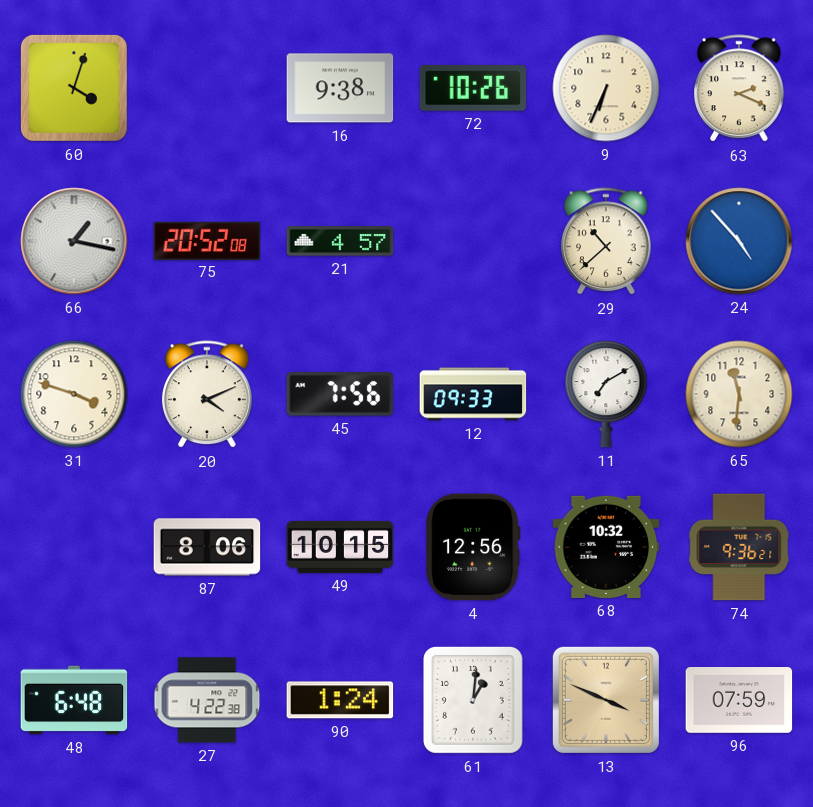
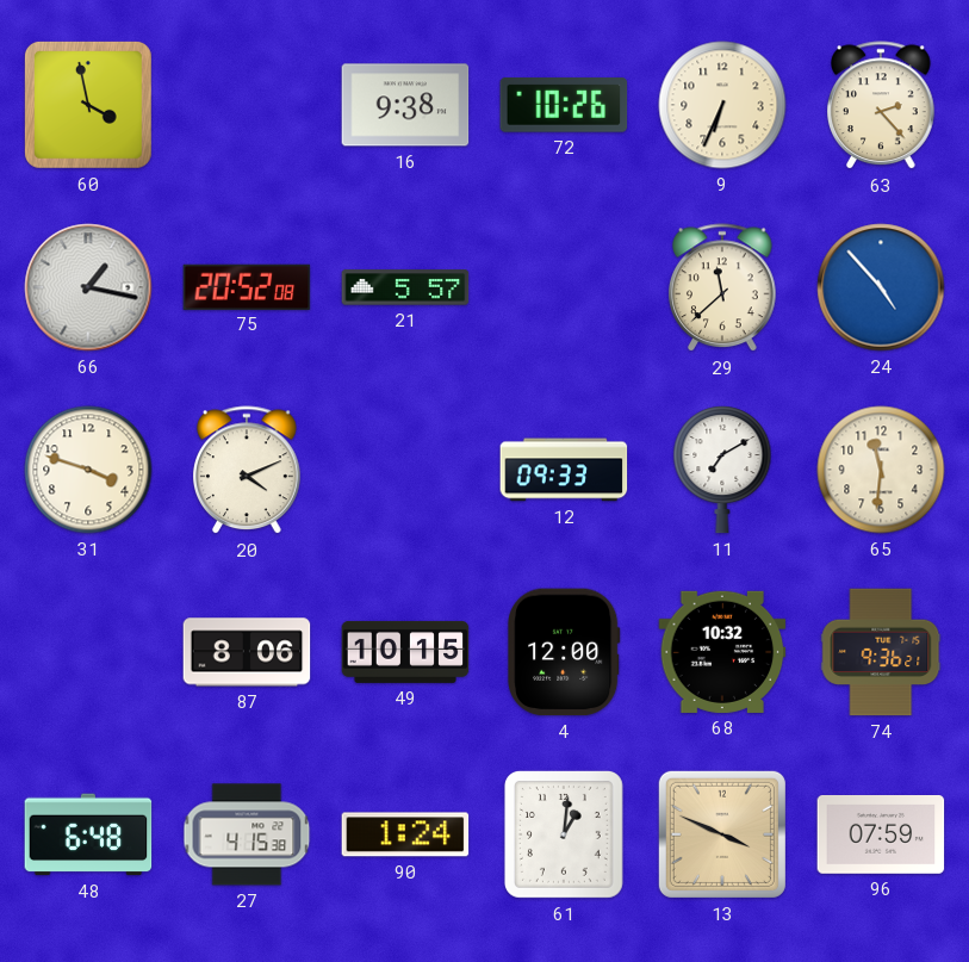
60: 4:03 -> 3:58 (88, 105)
63: 2:19 -> 2:23 (881, 106)
21: 4:57 -> 5:57 (405, 287)
29: 10:38 -> 11:38 (722, 288)
45: 7:56 -> none (340, 394)
4: 12:56 -> 12:00 (565, 652)
27: 4:22 -> 4:15 (247, 834)
